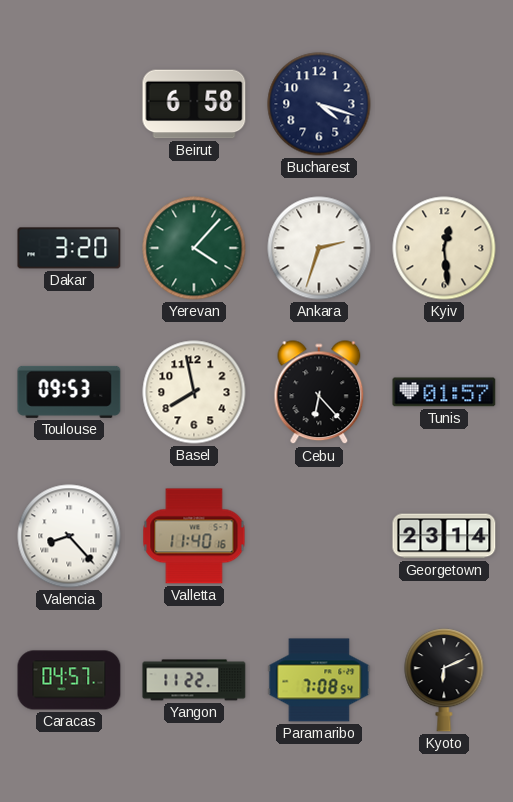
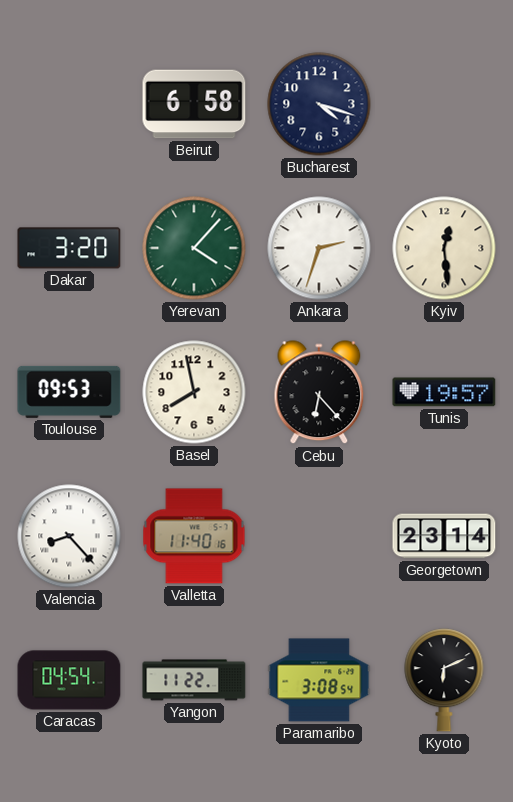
Tunis: 01:57 -> 19:57 (444, 392)
Caracas: 04:57 -> 04:54 (69, 680)
Paramaribo: 7:08 -> 3:08 (319, 680)
